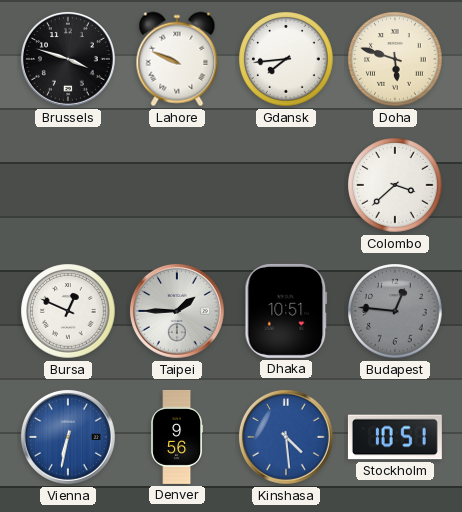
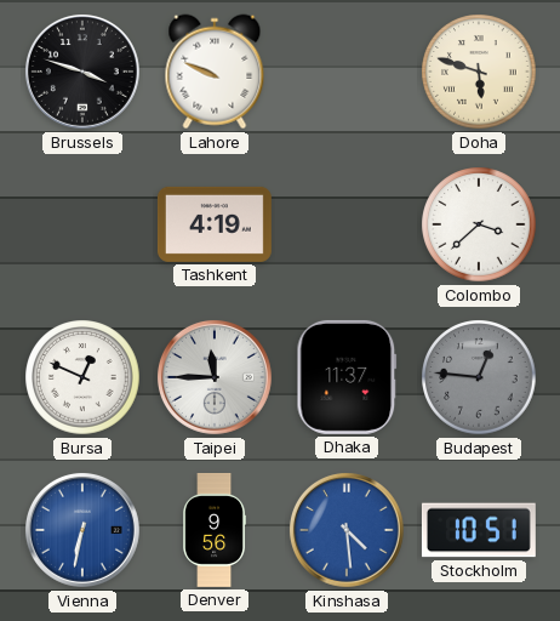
Gdansk: 7:44 -> none (286, 59)
Tashkent: none -> 4:19 (215, 224)
Taipei: 1:45 -> 11:45 (215, 377)
Dhaka: 10:51 -> 11:37 (347, 377)
